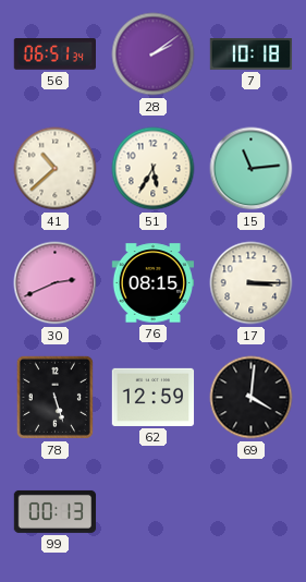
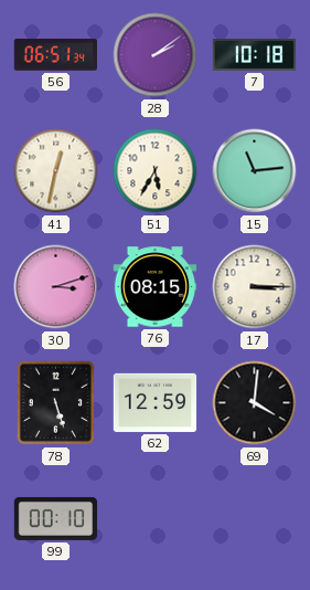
41: 10:38 -> 12:32 (56, 171)
30: 2:41 -> 3:12 (56, 287)
99: 00:13 -> 00:10 (56, 518)
